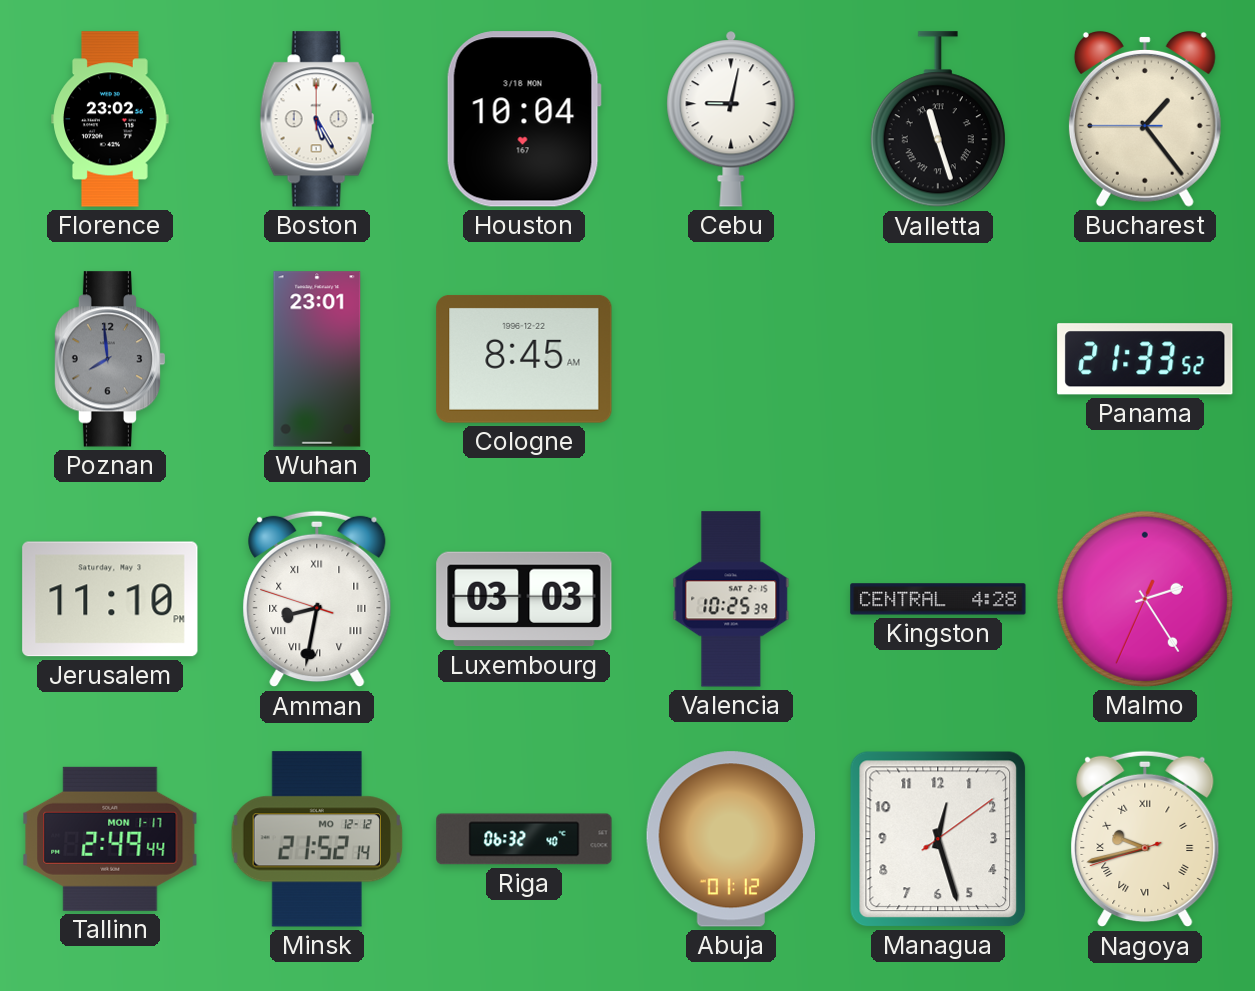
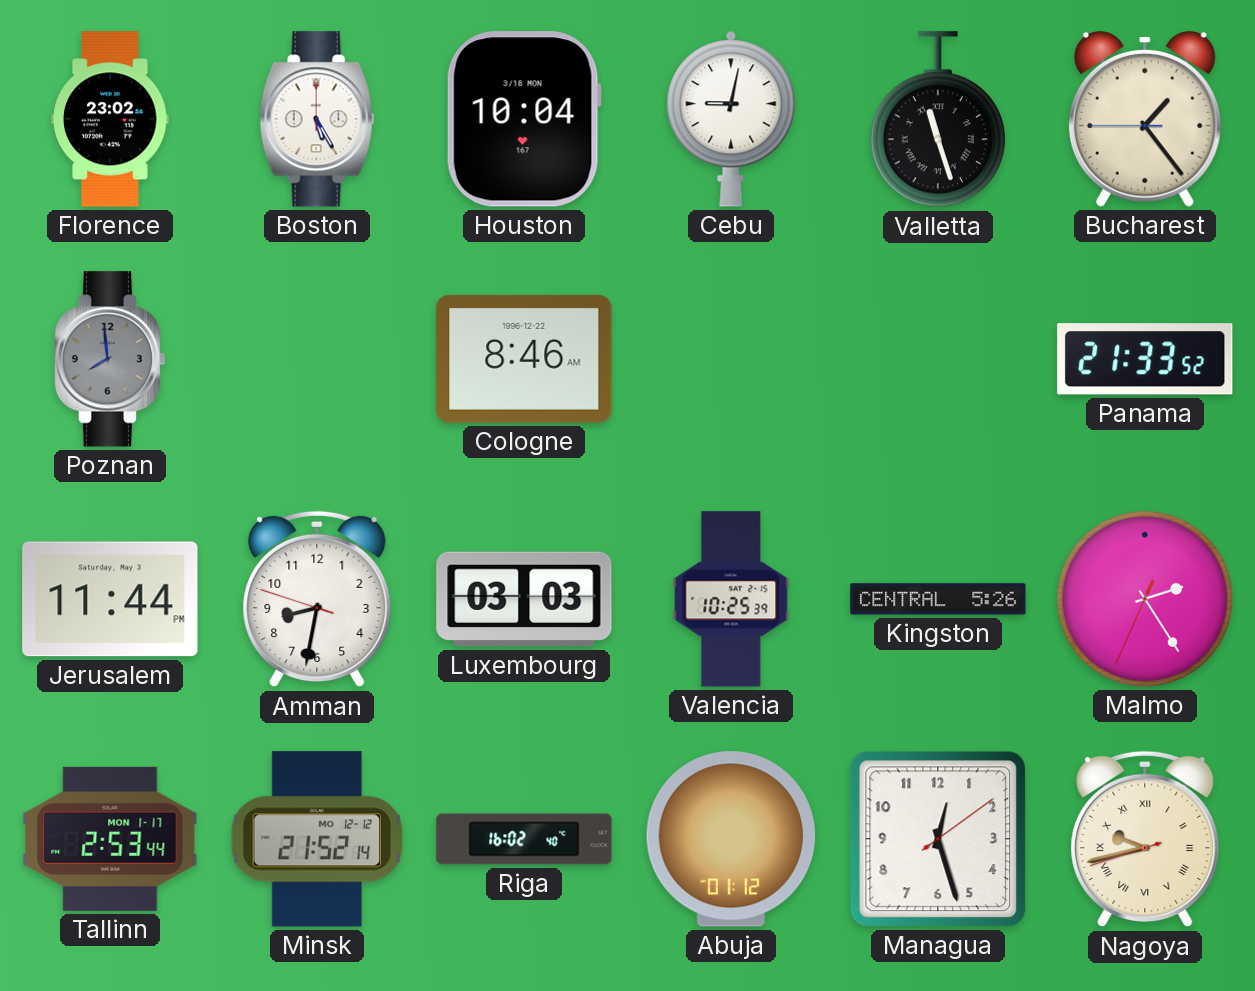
Wuhan: 23:01 -> none (317, 359)
Cologne: 8:45 -> 8:46 (524, 359)
Jerusalem: 11:10 -> 11:44 (110, 599)
Amman numerals: Roman -> Arabic (317, 599)
Kingston: 4:28 -> 5:26 (938, 599)
Tallinn: 2:49 -> 2:53 (110, 839)
Riga: 06:32 -> 16:02 (524, 839)
